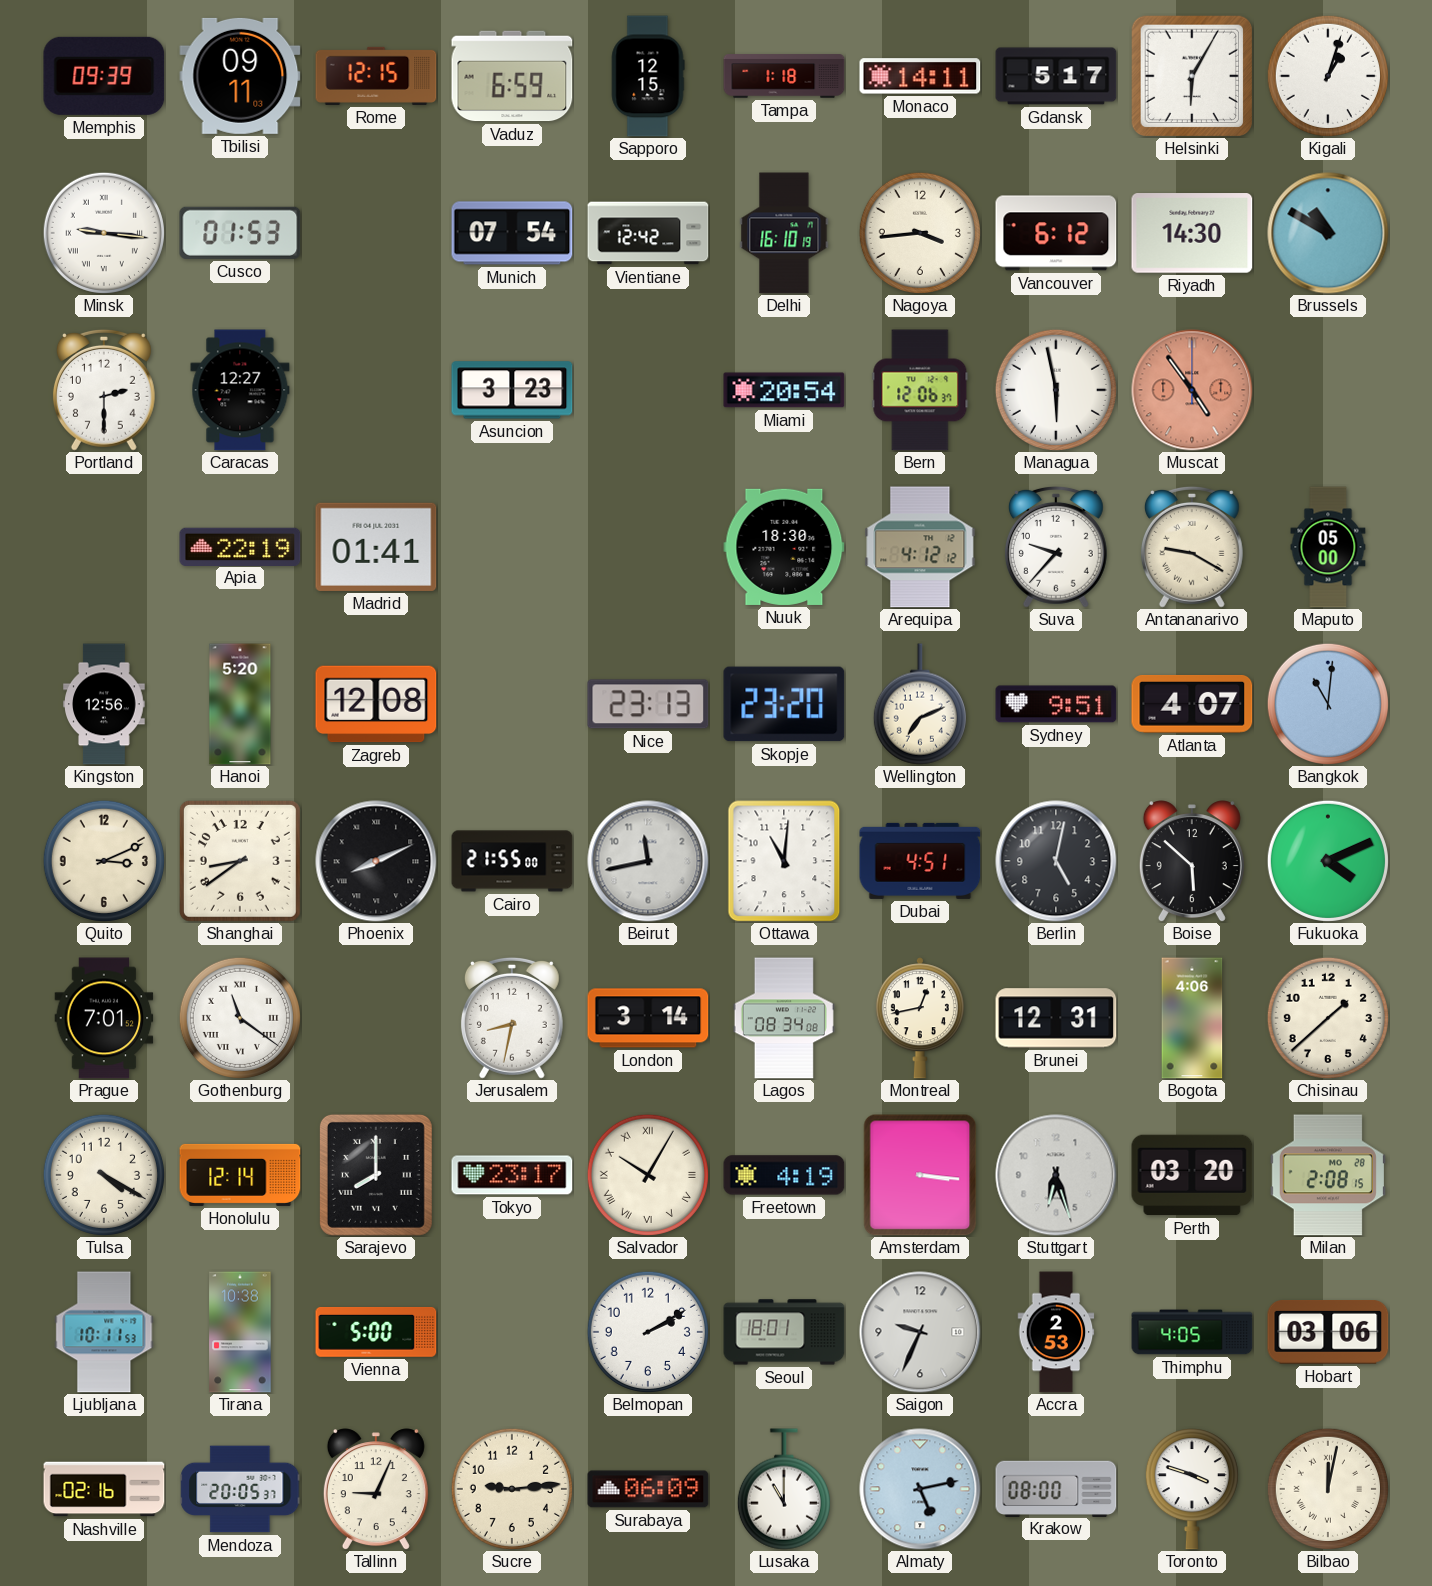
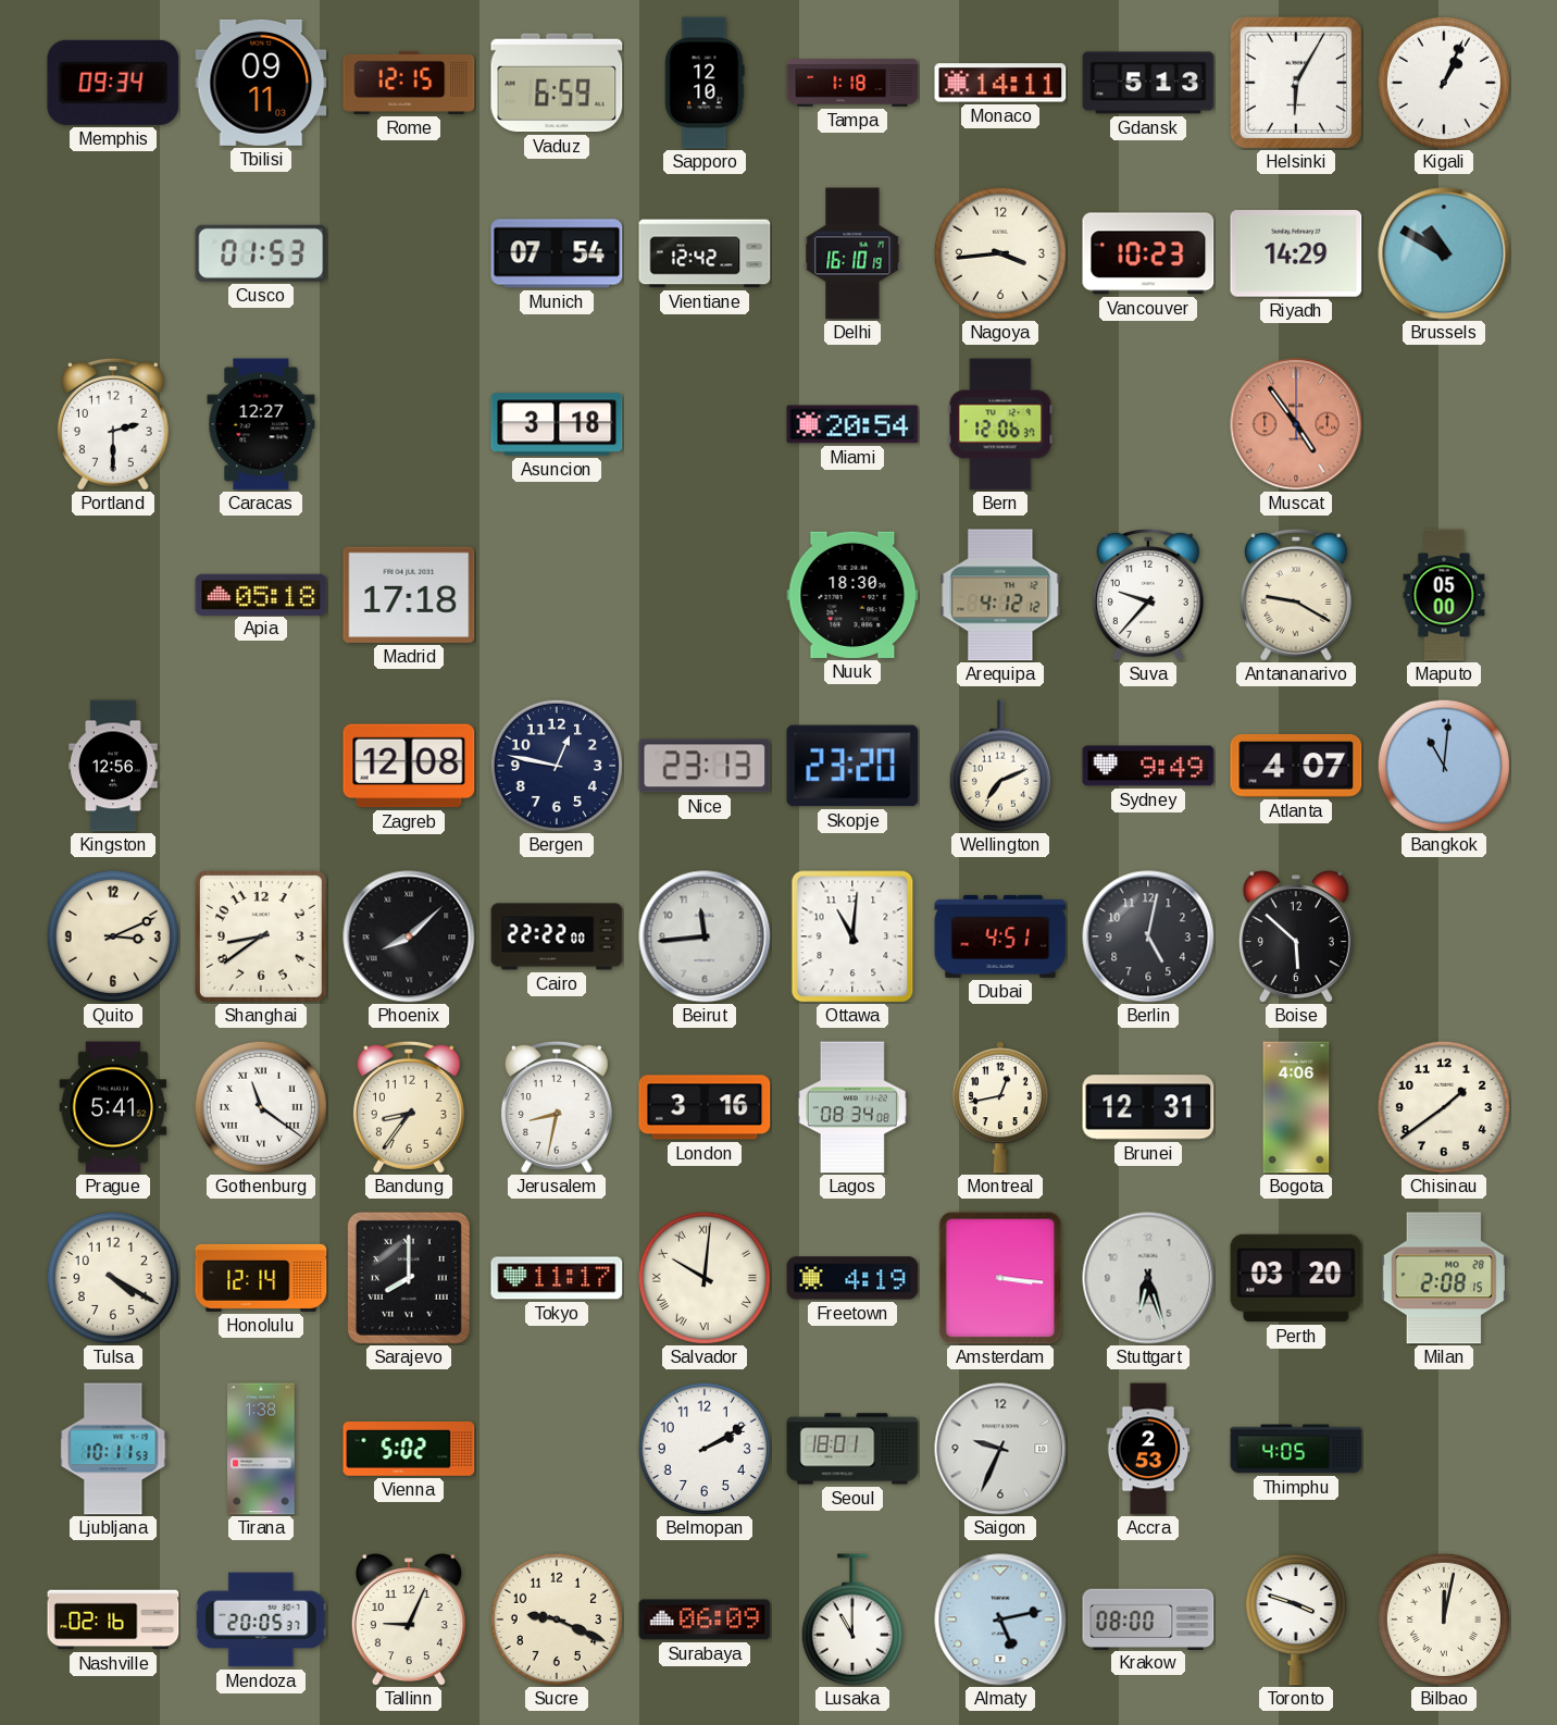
Memphis: 09:39 -> 09:34 (113, 83)
Sapporo: 12:15 -> 12:10 (705, 83)
Gdansk: 5:17 -> 5:13 (1148, 83)
Kigali: 1:03 -> 1:04 (1444, 83)
Minsk: 9:16 -> none (104, 233)
Vancouver: 6:12 -> 10:23 (1148, 253)
Riyadh: 14:30 -> 14:29 (1296, 253)
Asuncion: 3:23 -> 3:18 (557, 424)
Managua: 5:58 -> none (1056, 390)
Apia: 22:19 -> 05:18 (261, 594)
Madrid: 01:41 -> 17:18 (409, 595)
Hanoi: 5:20 -> none (240, 704)
Bergen: none -> 12:47 (557, 766)
Sydney: 9:51 -> 9:49 (1148, 766)
Phoenix: 8:11 -> 8:08 (409, 936)
Cairo: 21:55 -> 22:22 (557, 936)
Beirut: 11:43 -> 11:44 (705, 936)
Fukuoka: 4:11 -> none (1328, 861)
Prague: 7:01 -> 5:41 (113, 1107)
Bandung: none -> 8:36 (409, 1107)
London: 3:14 -> 3:16 (705, 1107)
Chisinau: 1:38 -> 1:39 (1444, 1107)
Tokyo: 23:17 -> 11:17 (557, 1278)
Salvador: 10:05 -> 10:01 (705, 1278)
Tirana: 10:38 -> 1:38 (261, 1449)
Vienna: 5:00 -> 5:02 (409, 1449)
Hobart: 03:06 -> none (1328, 1333)
Sucre: 9:14 -> 9:19 (557, 1619)
